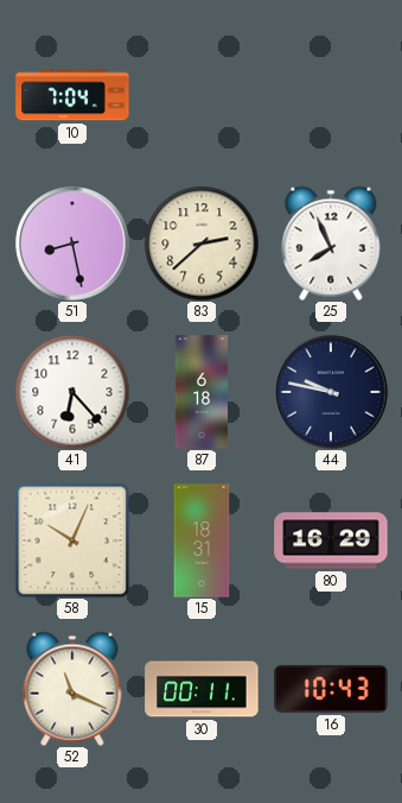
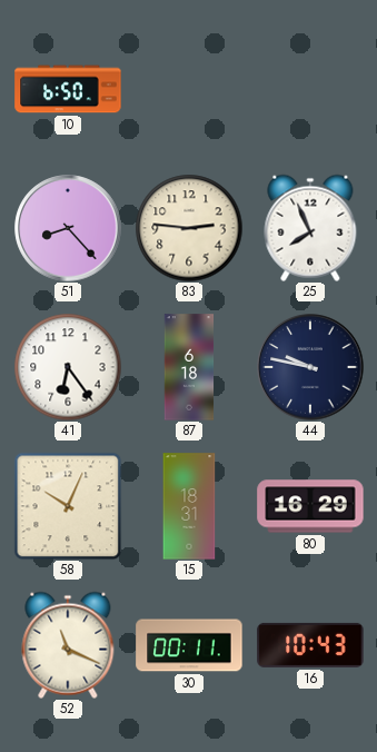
10: 7:04 -> 6:50 (68, 89)
51: 8:28 -> 8:23 (68, 228)
83: 2:38 -> 2:46 (189, 228)
41: 6:23 -> 6:24 (68, 367)
